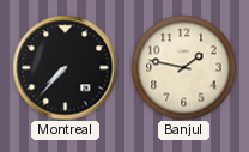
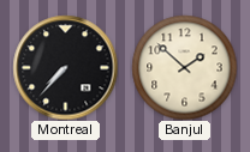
Banjul: 1:47 -> 1:52 (184, 67)
